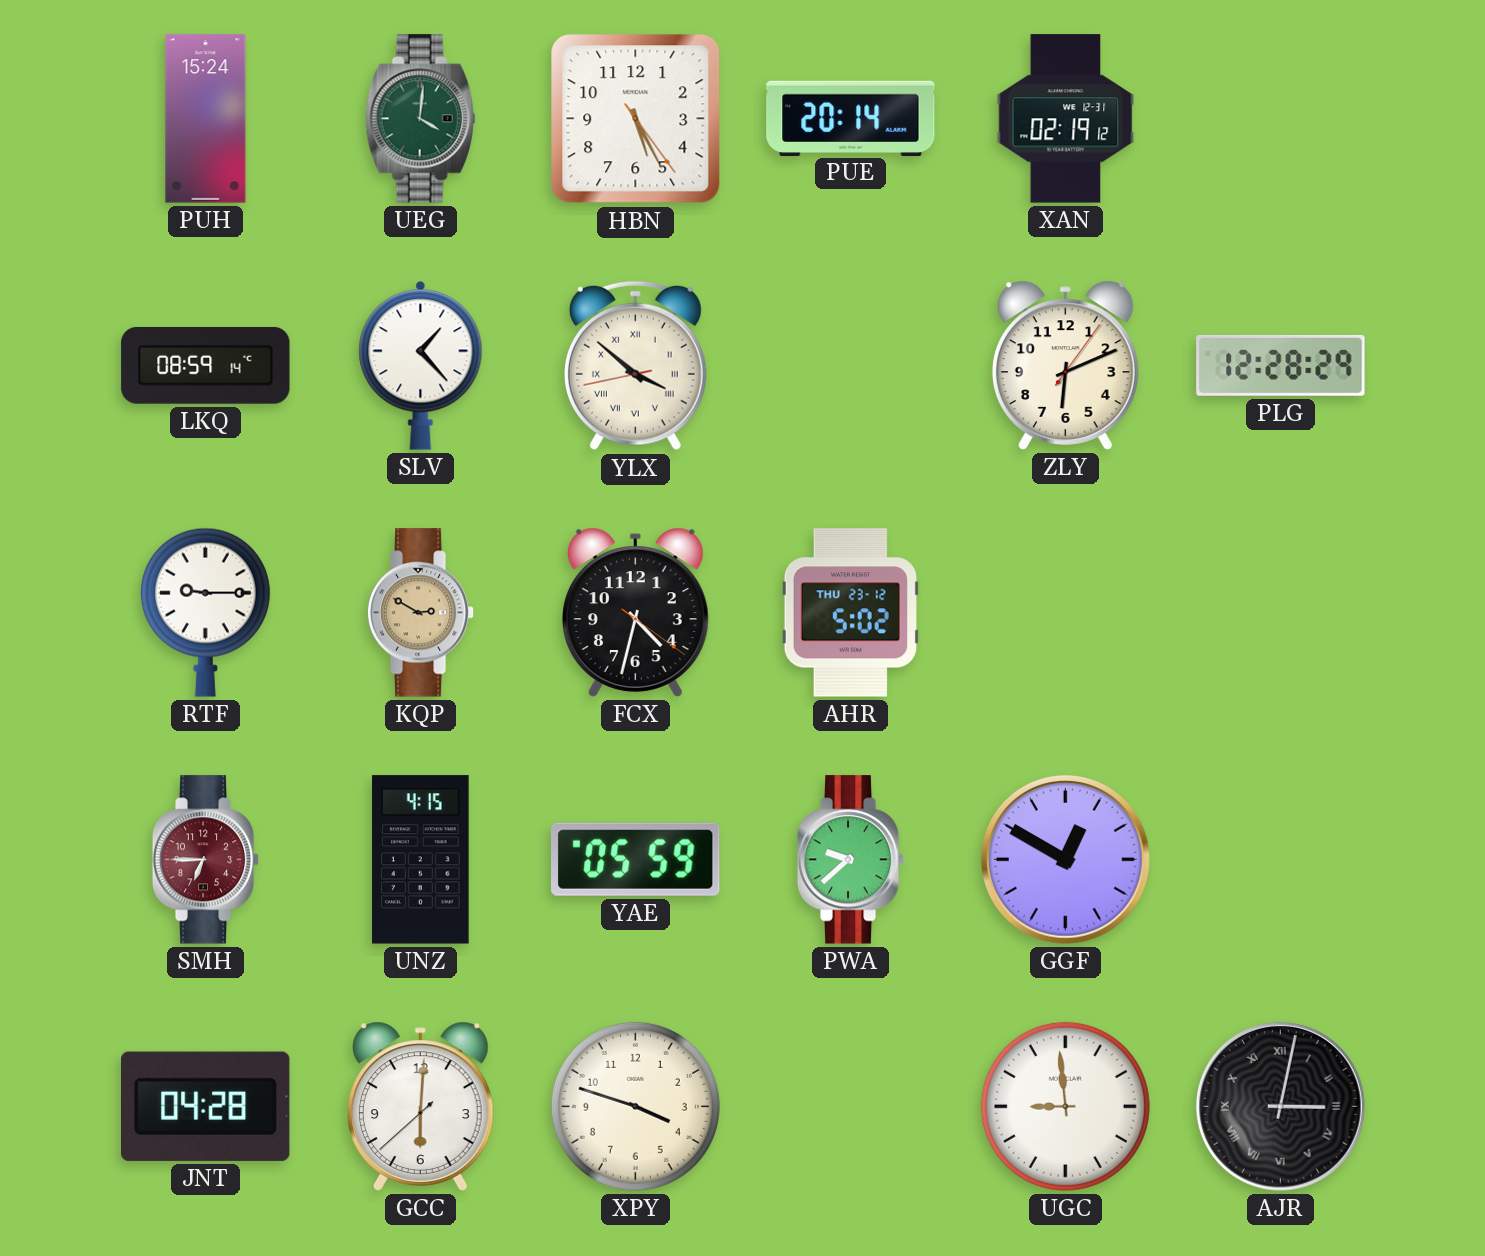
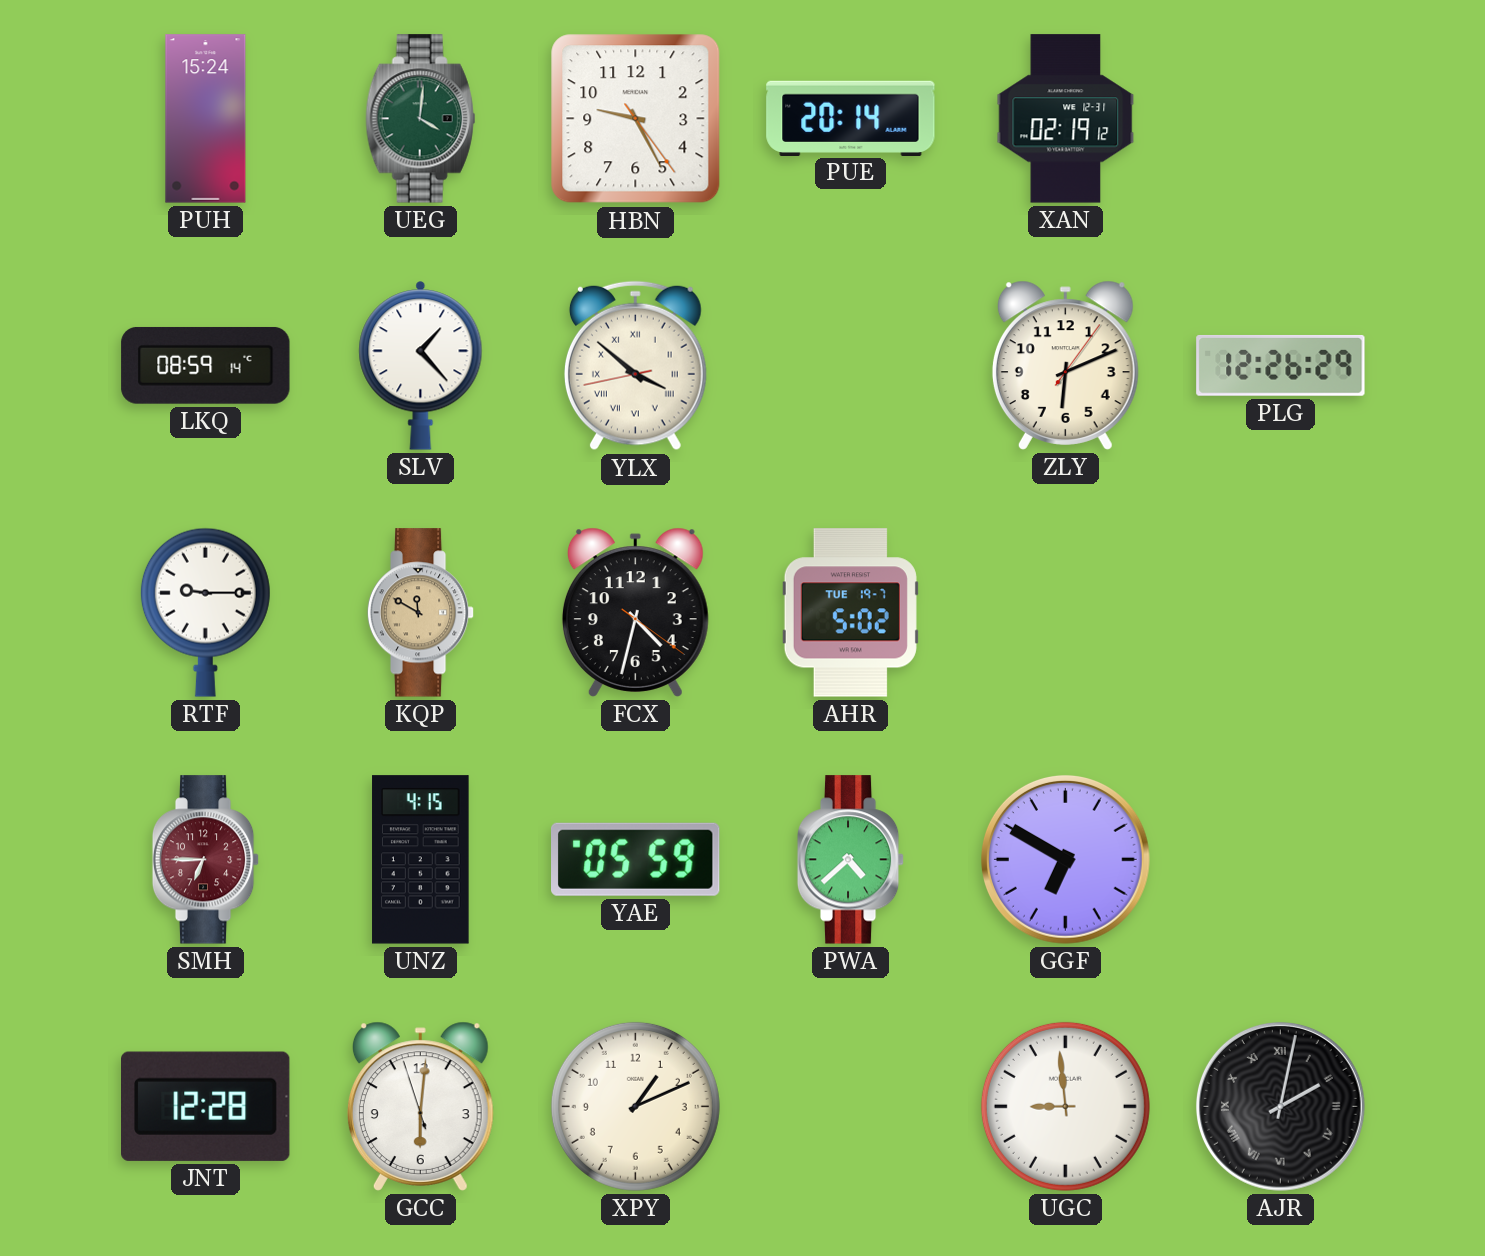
HBN: 5:25 -> 9:25 (636, 119)
PLG: 12:28 -> 12:26 (1281, 365)
KQP: 2:50 -> 11:50 (421, 613)
AHR date: THU 23-12 -> TUE 19-7 (850, 613)
PWA: 9:38 -> 4:38 (851, 860)
GGF: 12:50 -> 6:50 (1065, 859)
JNT: 04:28 -> 12:28 (206, 1106)
GCC: 6:00:38 -> 6:00:57 (420, 1106)
XPY: 3:48 -> 1:11 (635, 1106)
AJR: 3:02 -> 2:02 (1280, 1106)
